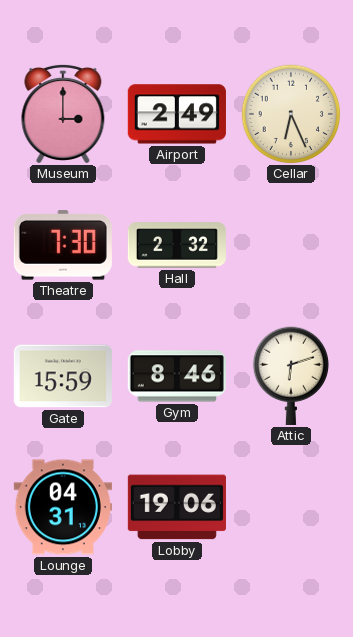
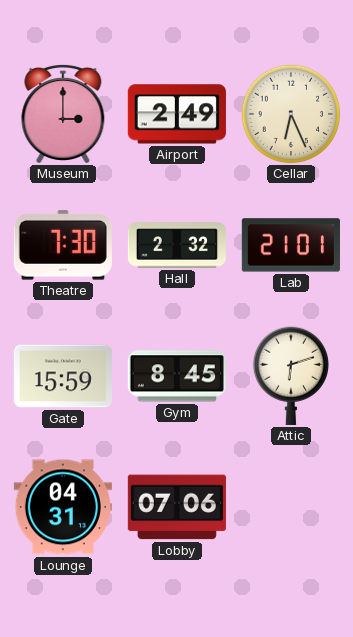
Lab: none -> 21:01 (291, 245)
Gym: 8:46 -> 8:45 (177, 376)
Lobby: 19:06 -> 07:06 (177, 507)
